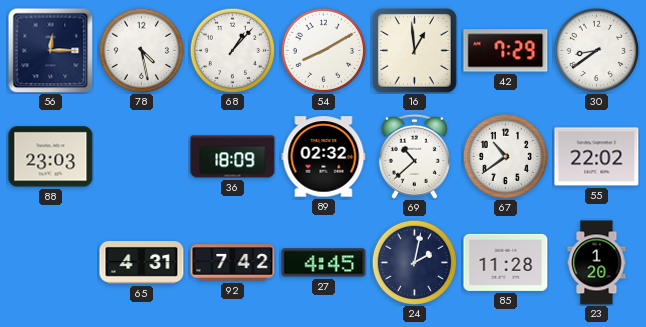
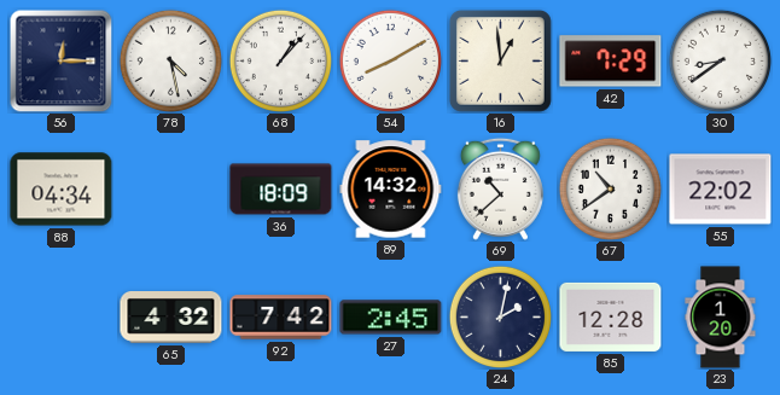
88: 23:03 -> 04:34 (62, 190)
89: 02:32 -> 14:32 (391, 190)
65: 4:31 -> 4:32 (171, 318)
27: 4:45 -> 2:45 (391, 318)
85: 11:28 -> 12:28 (611, 316)
